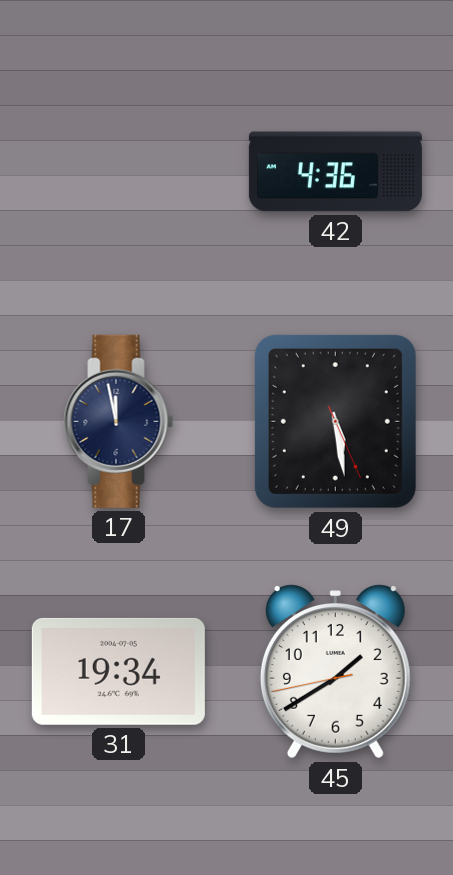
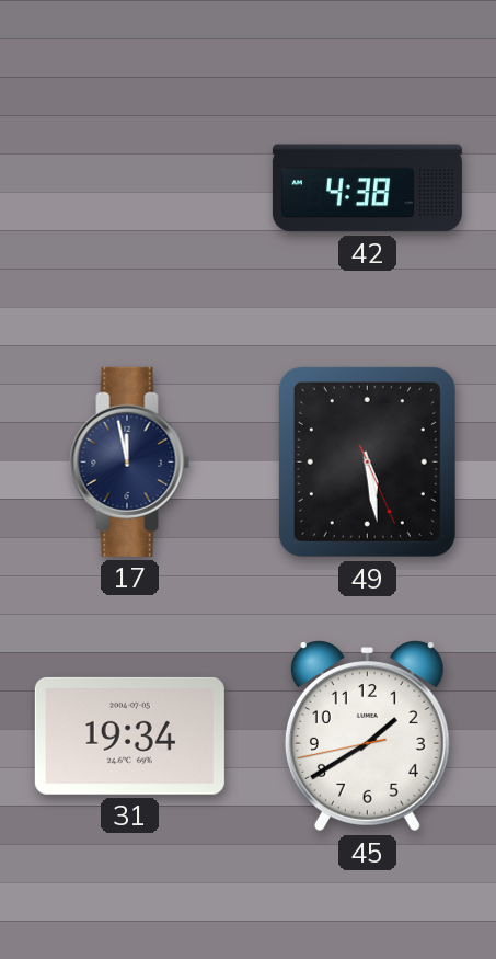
42: 4:36 -> 4:38 (367, 189)
